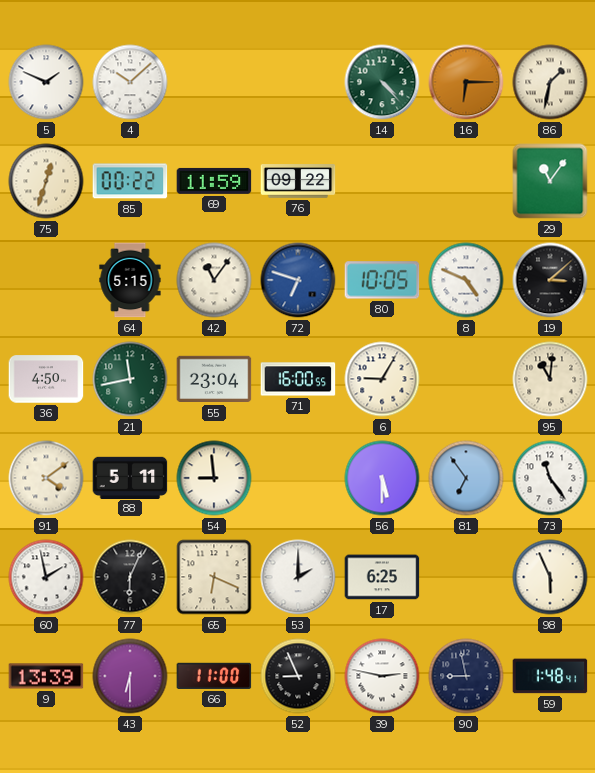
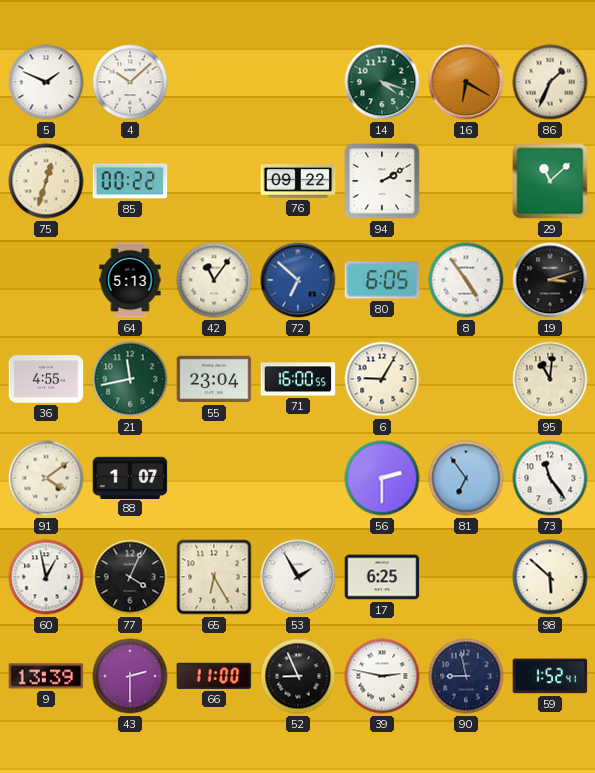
14: 4:23 -> 4:18 (382, 82)
16: 6:15 -> 6:20 (466, 82)
86: 1:32 -> 1:34 (550, 82)
69: 11:59 -> none (214, 181)
94: none -> 2:10 (382, 181)
29: 11:06 -> 11:08 (550, 181)
64: 5:15 -> 5:13 (130, 280)
72: 6:48 -> 6:52 (298, 280)
80: 10:05 -> 6:05 (382, 280)
8: 4:49 -> 4:54 (466, 280)
19: 3:08 -> 3:12 (550, 280)
36: 4:50 -> 4:55 (46, 379)
88: 5:11 -> 1:07 (130, 477)
54: 8:59 -> none (214, 478)
56: 5:30 -> 2:30 (382, 478)
60: 1:58 -> 12:58 (46, 577)
77: 6:04 -> 4:04 (130, 577)
65: 6:19 -> 6:25 (214, 577)
53: 2:00 -> 1:55 (298, 577)
98: 5:56 -> 5:52 (550, 577)
43: 6:30 -> 2:30 (130, 676)
59: 1:48 -> 1:52 (550, 676)
